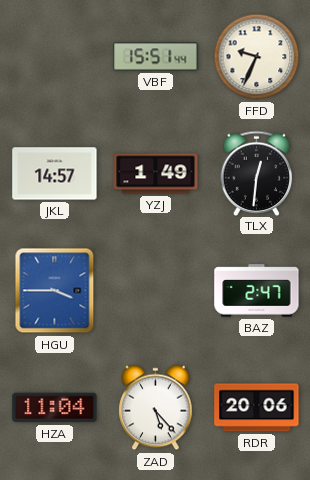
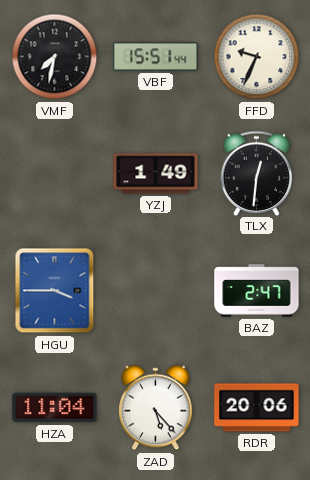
VMF: none -> 7:32 (55, 57)
JKL: 14:57 -> none (55, 174)
